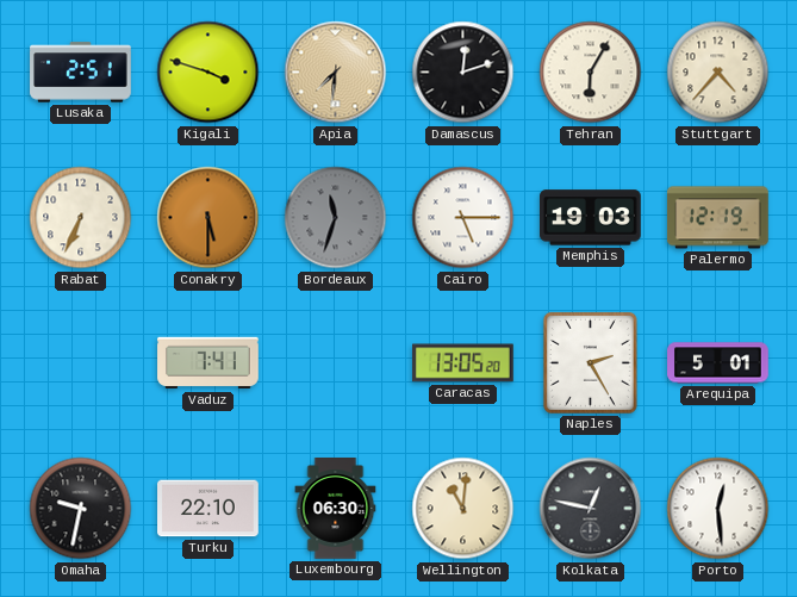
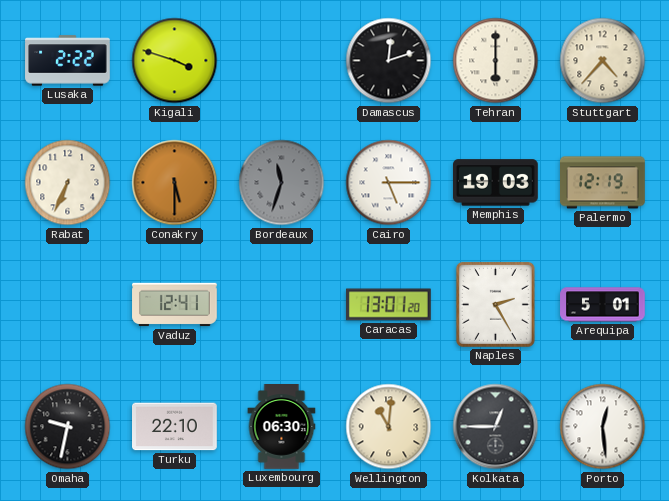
Lusaka: 2:51 -> 2:22 (68, 61)
Apia: 7:31 -> none (336, 73)
Tehran: 6:05 -> 6:00 (496, 61)
Vaduz: 7:41 -> 12:41 (175, 305)
Caracas: 13:05 -> 13:01 (389, 305)
Kolkata: 12:47 -> 12:45 (496, 427)
